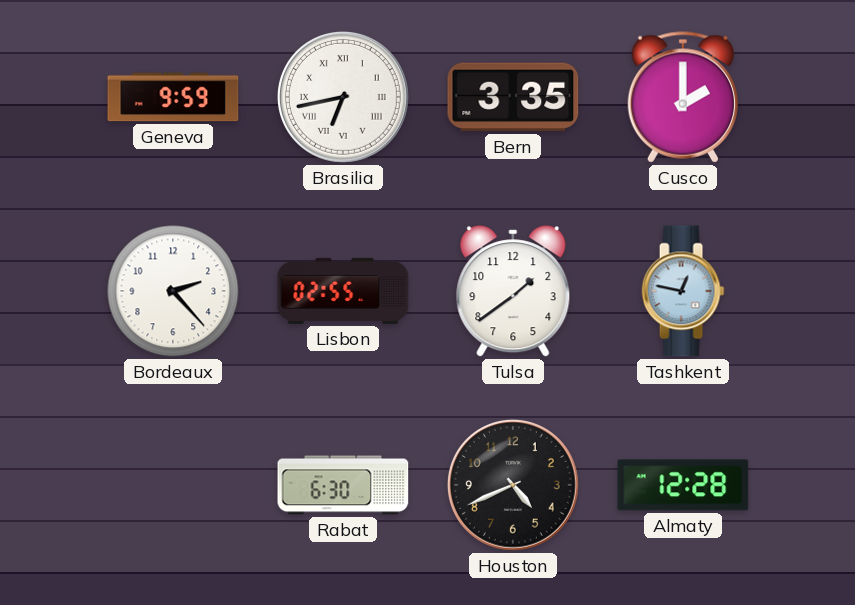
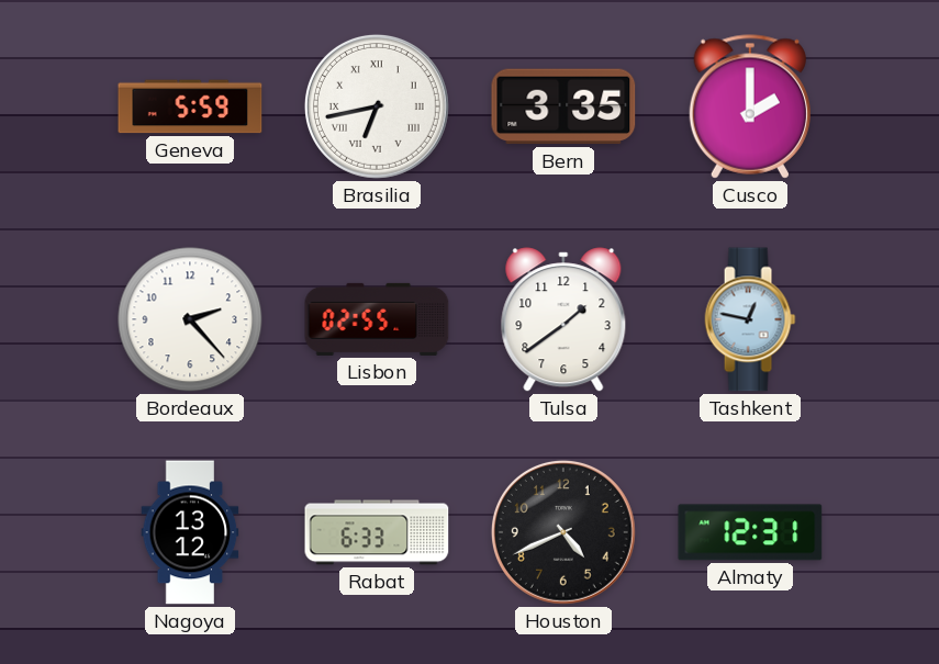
Geneva: 9:59 -> 5:59 (190, 106)
Nagoya: none -> 13:12 (190, 532)
Rabat: 6:30 -> 6:33 (377, 532)
Almaty: 12:28 -> 12:31 (750, 532)
